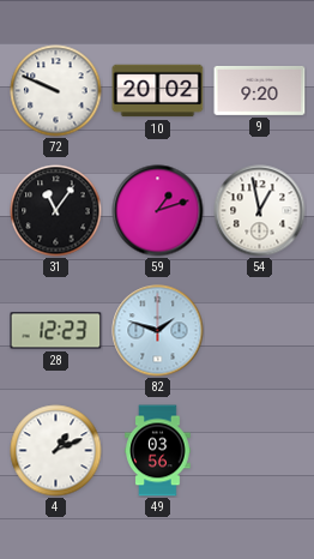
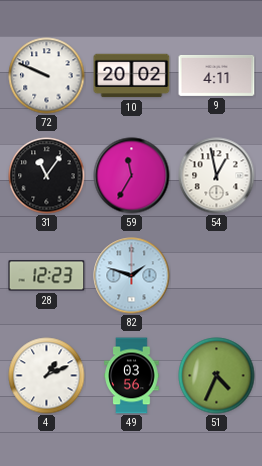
9: 9:20 -> 4:11 (217, 75)
59: 1:12 -> 11:35 (132, 176)
51: none -> 4:34 (217, 376)
